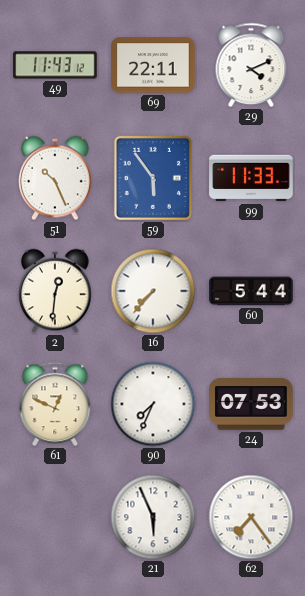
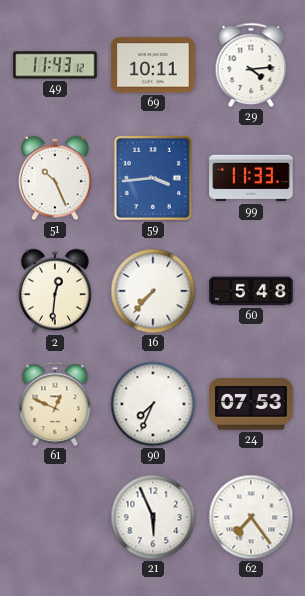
69: 22:11 -> 10:11 (153, 65)
29: 4:11 -> 4:14 (251, 65)
59: 5:54 -> 3:44 (153, 178)
60: 5:44 -> 5:48 (251, 291)
